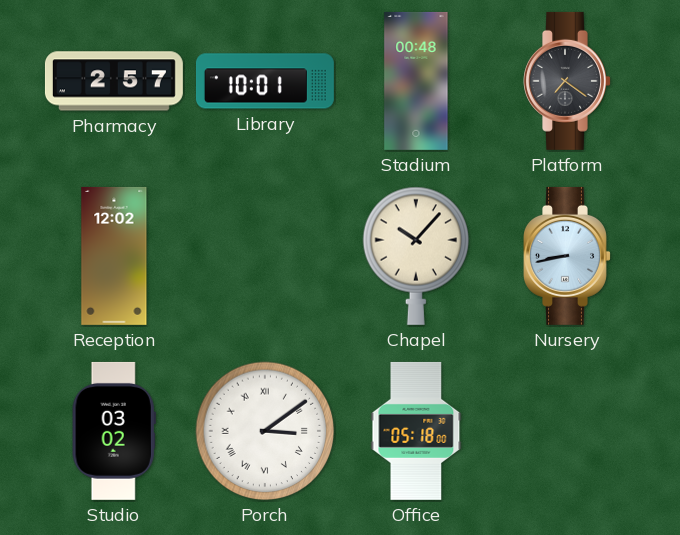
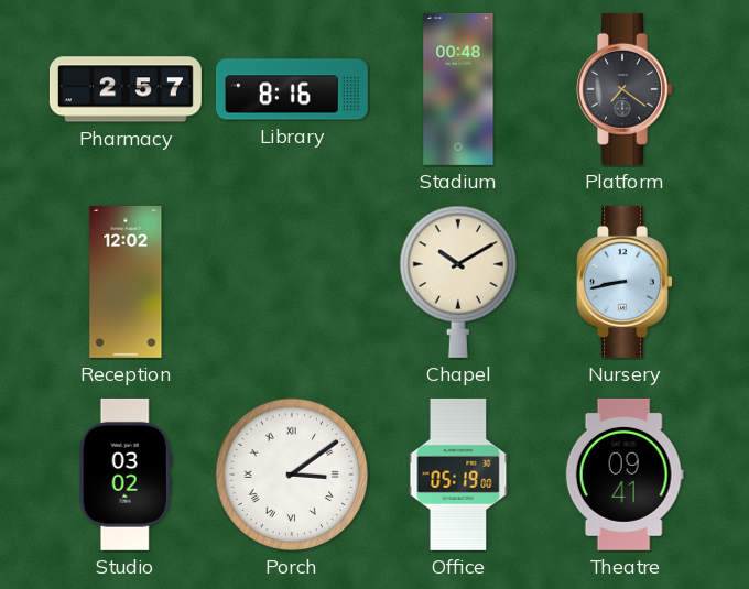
Library: 10:01 -> 8:16 (292, 89)
Chapel: 10:07 -> 10:10 (458, 282)
Office: 05:18 -> 05:19 (458, 475)
Theatre: none -> 09:41 (625, 475)
